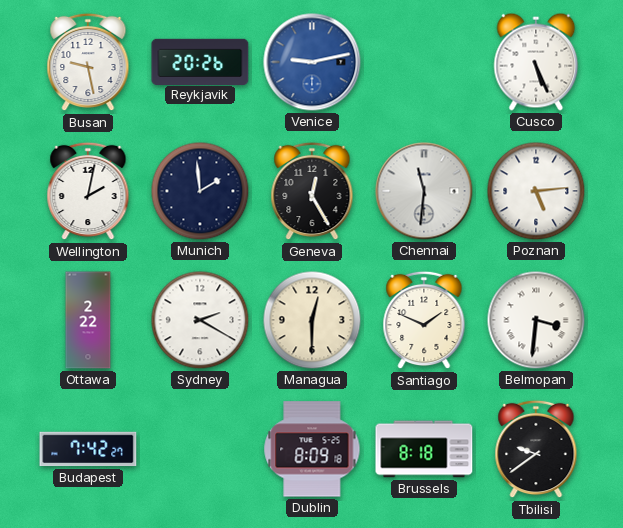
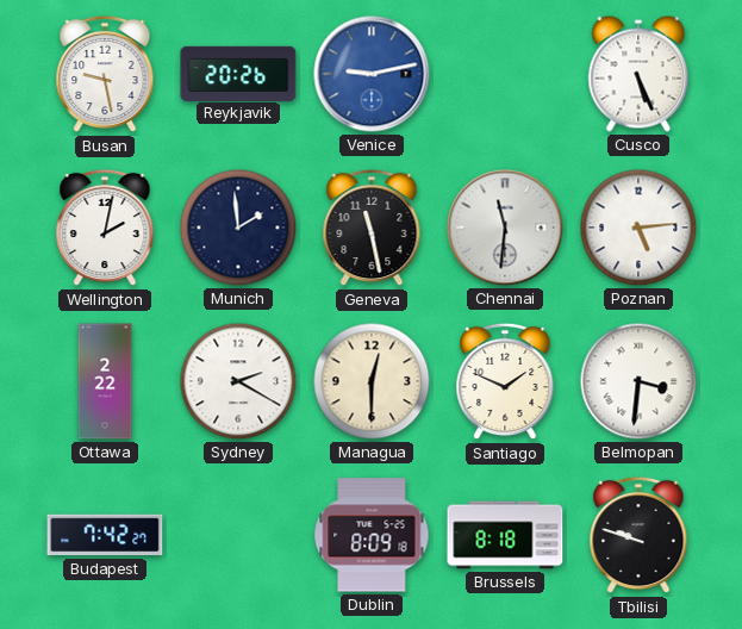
Geneva: 12:25 -> 11:28 (372, 228)
Tbilisi: 9:39 -> 9:48 (638, 535)
